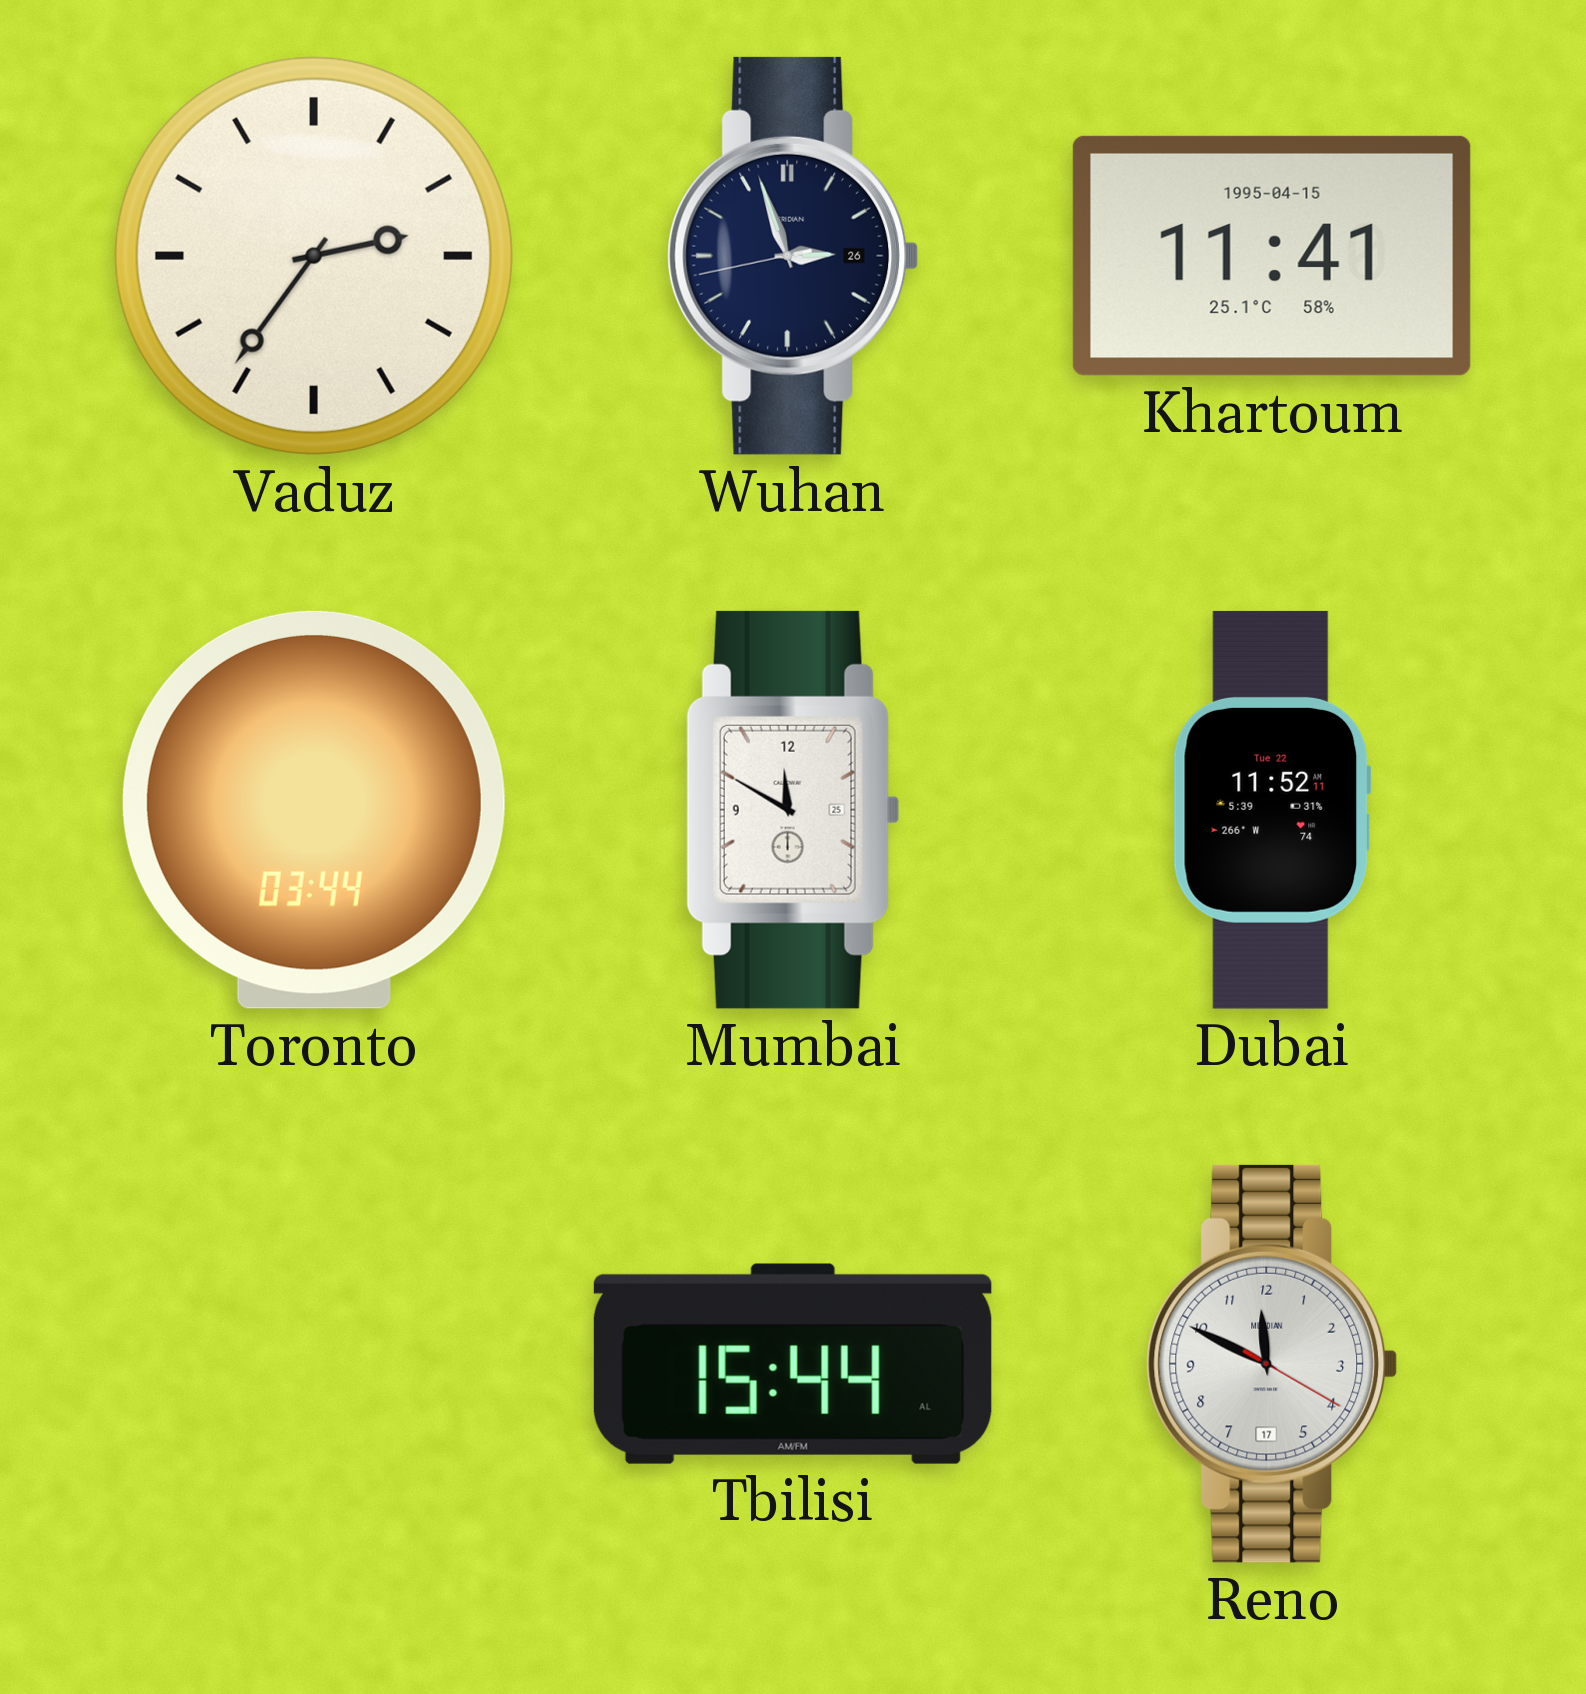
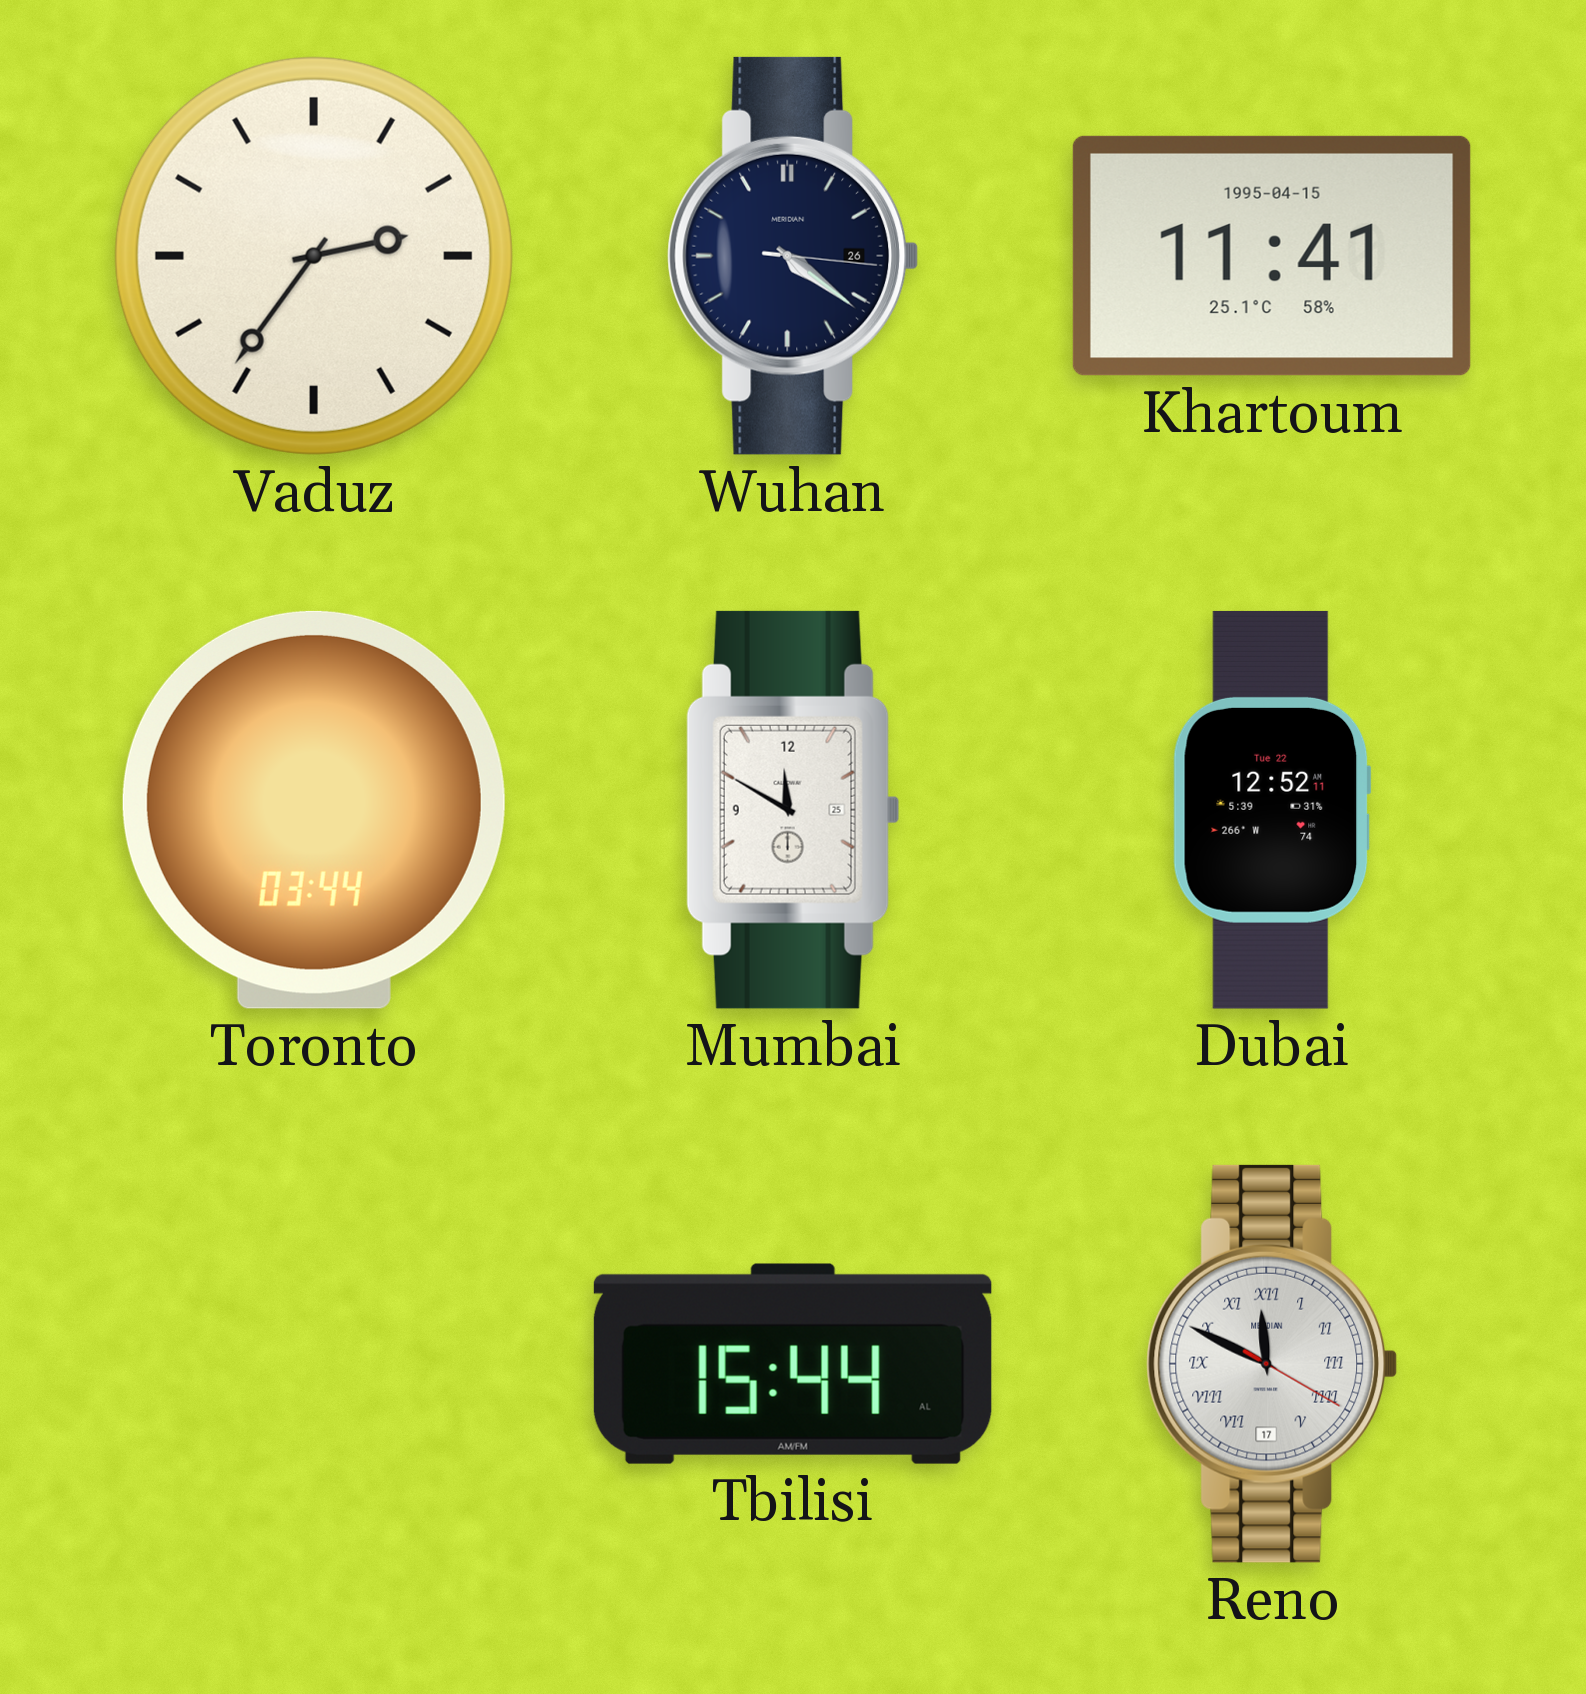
Wuhan: 2:56 -> 4:21 (793, 256)
Dubai: 11:52 -> 12:52 (1272, 810)
Reno numerals: Arabic -> Roman (1272, 1364)
